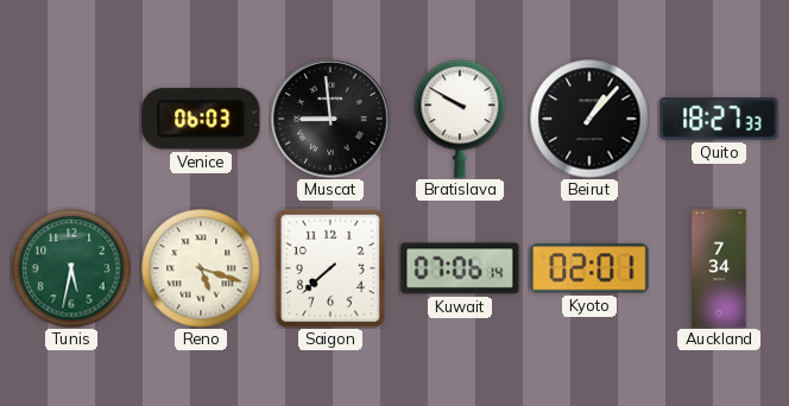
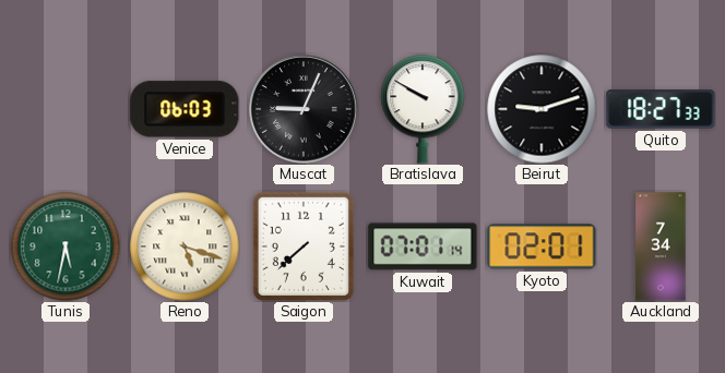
Muscat: 8:59 -> 9:04 (304, 109)
Beirut: 1:07 -> 9:12 (542, 109)
Kuwait: 07:06 -> 07:01 (423, 246)
